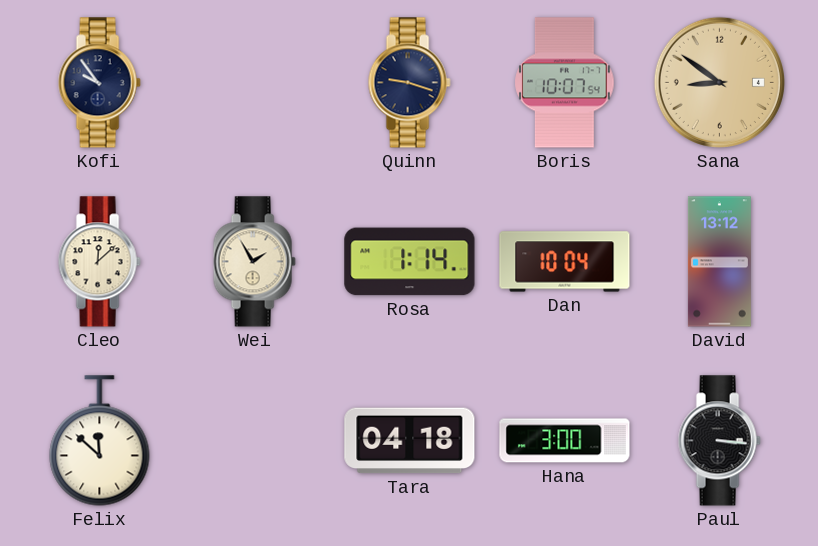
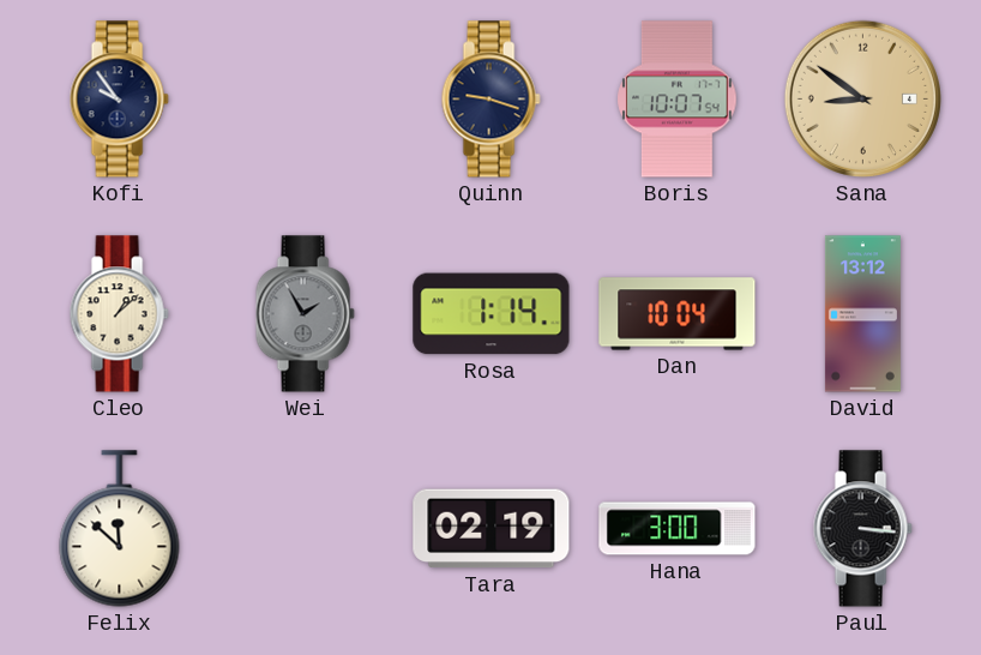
Cleo: 12:08 -> 1:08 (119, 314)
Wei dial: cream -> grey (305, 314)
Tara: 04:18 -> 02:19 (492, 529)
